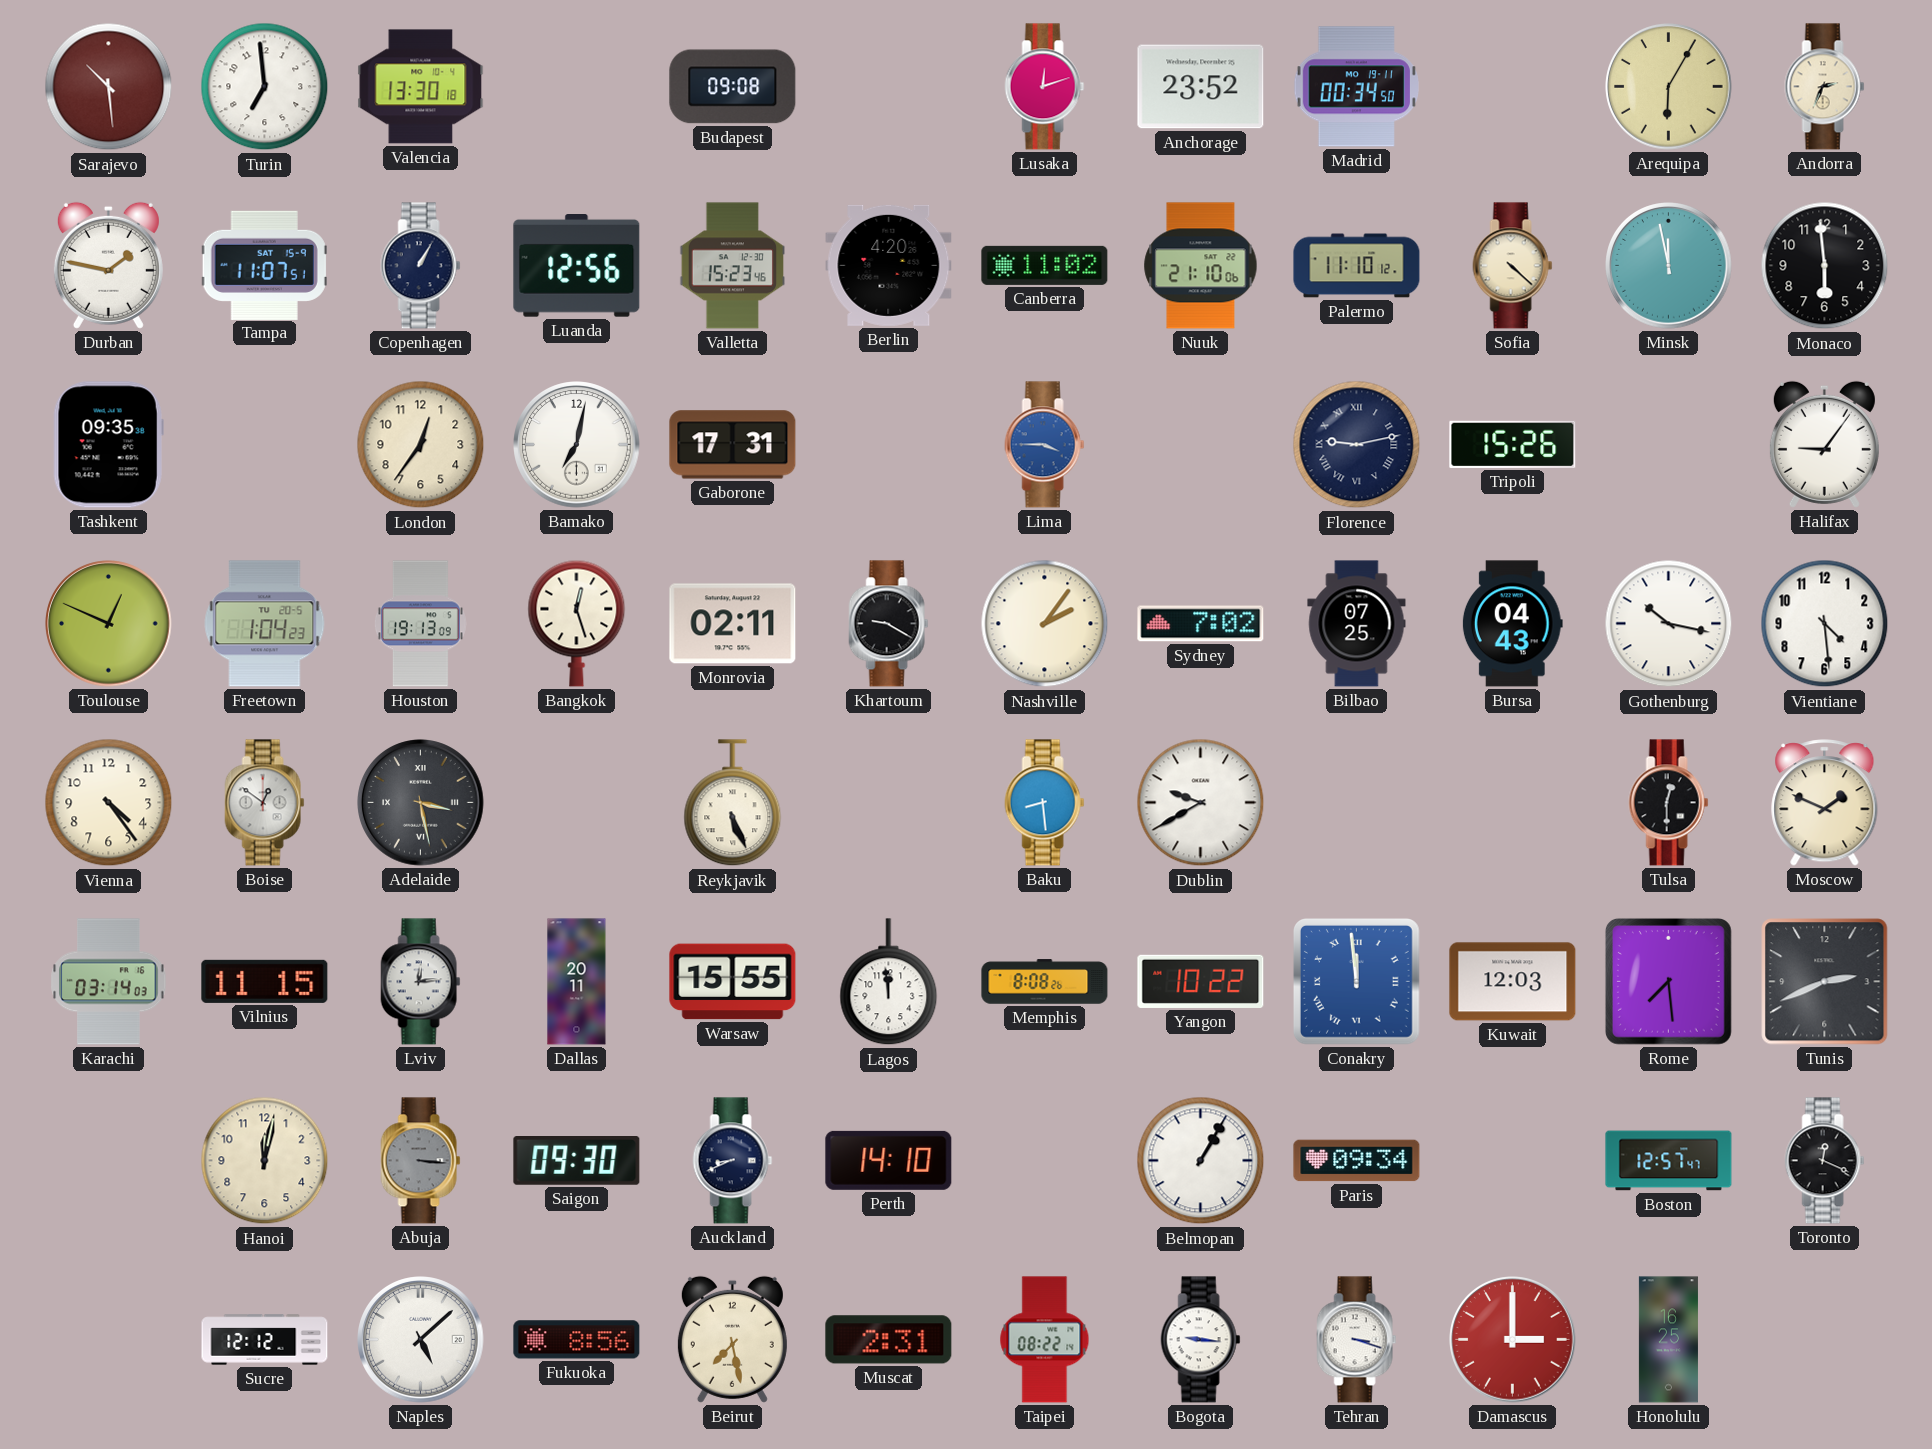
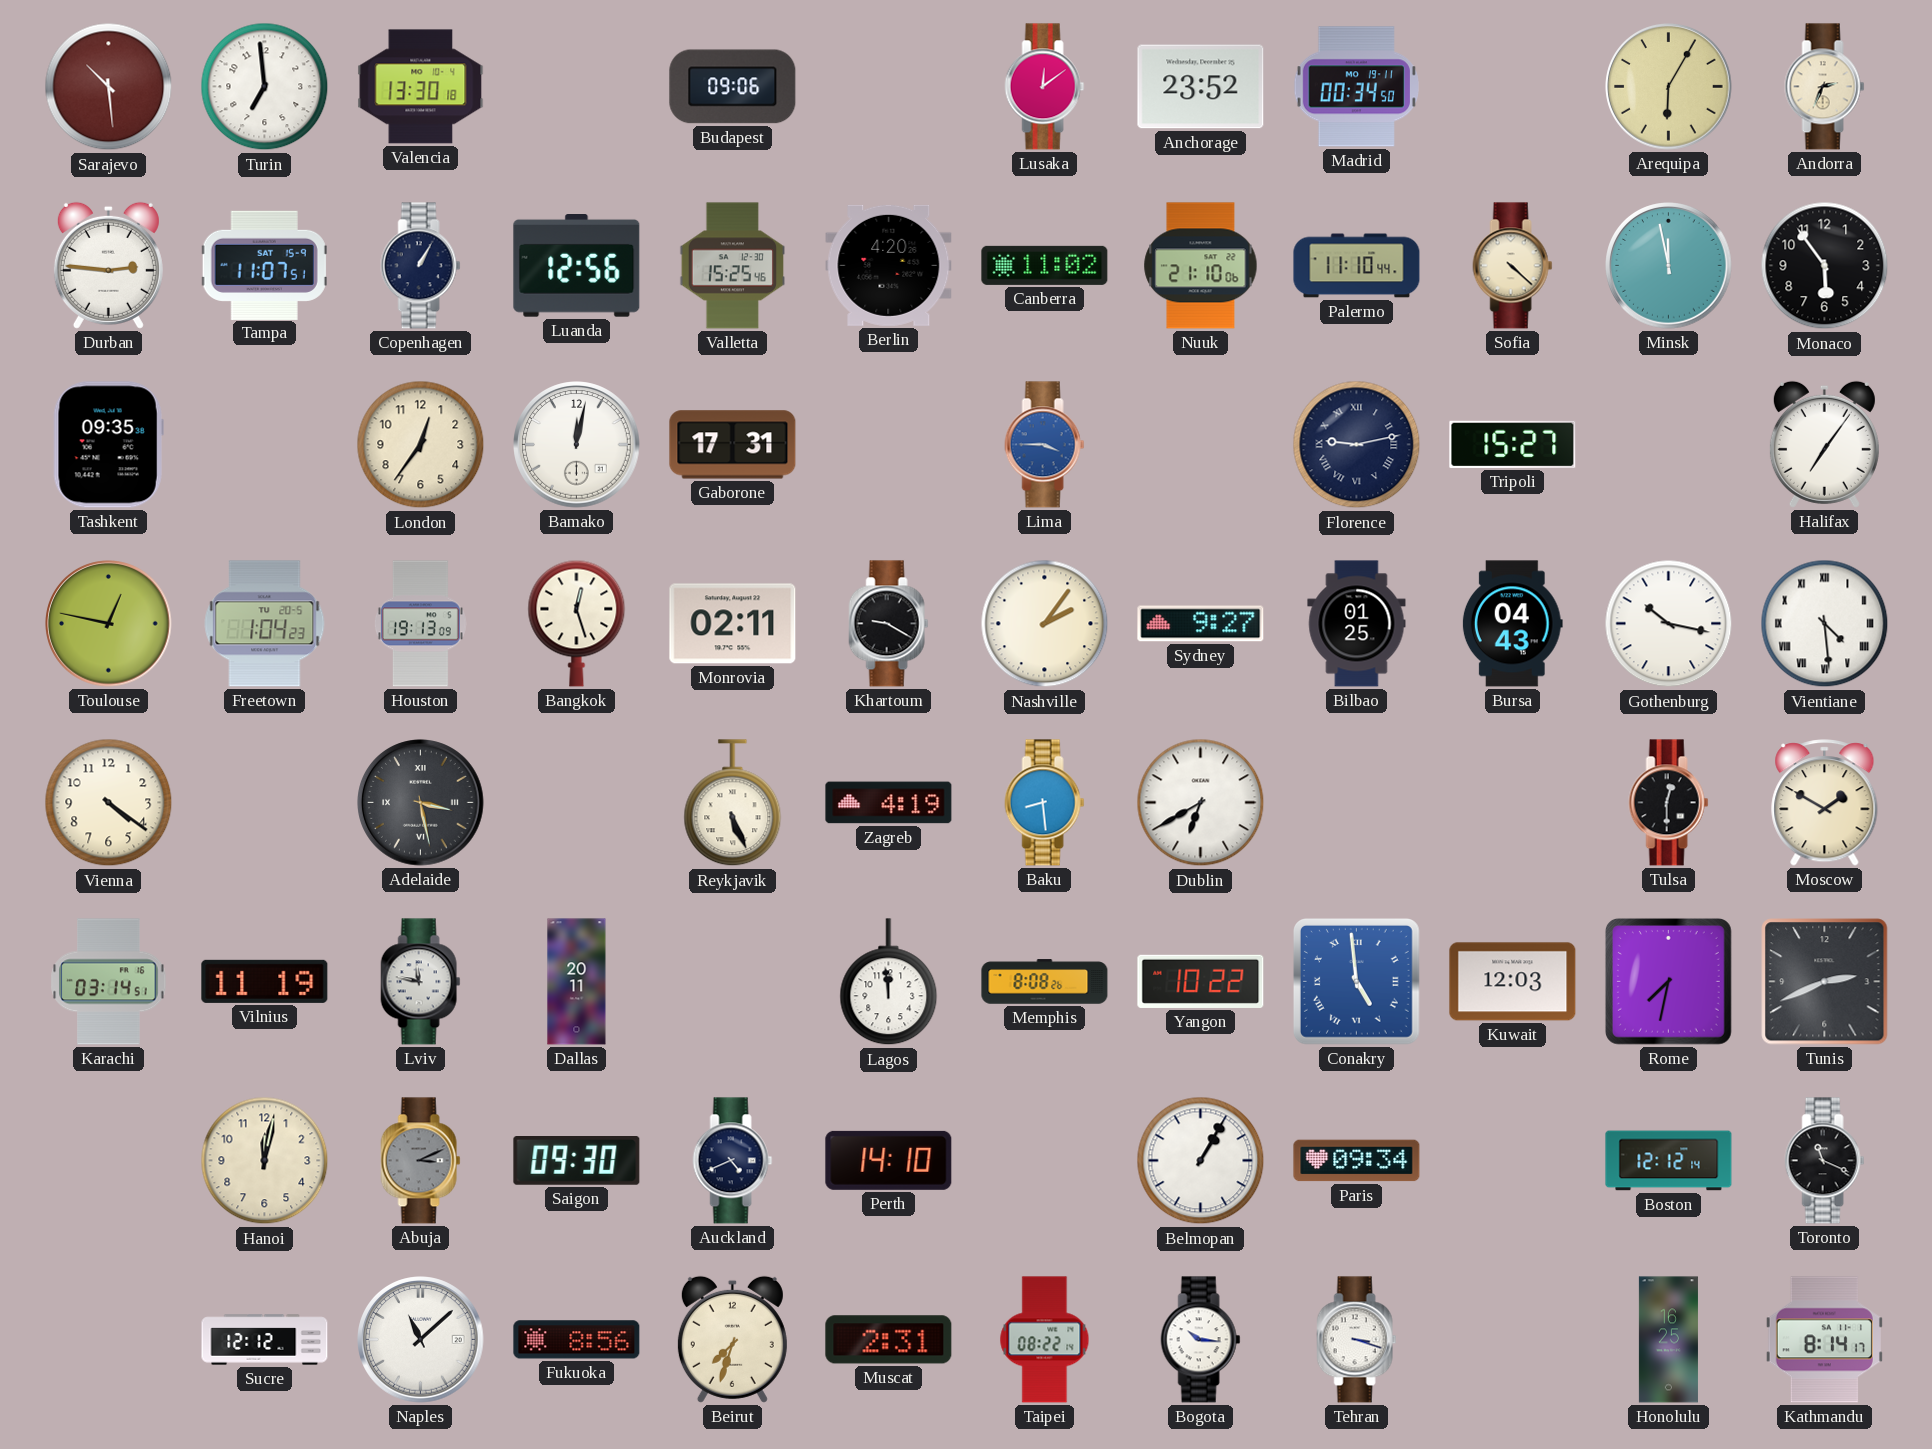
Budapest: 09:08 -> 09:06 (733, 87)
Lusaka: 12:12 -> 12:09 (1045, 87)
Durban: 1:47 -> 2:46 (108, 265)
Valletta: 15:23 -> 15:25 (732, 266)
Palermo: 11:10:12 -> 11:10:44 (1357, 266)
Monaco: 5:59 -> 5:54 (1825, 266)
Bamako: 7:02 -> 12:02 (577, 445)
Tripoli: 15:26 -> 15:27 (1513, 444)
Halifax: 9:06 -> 7:06 (1824, 444)
Toulouse: 12:49 -> 12:47 (109, 624)
Sydney: 7:02 -> 9:27 (1201, 624)
Bilbao: 07:25 -> 01:25 (1357, 624)
Vientiane numerals: Arabic -> Roman (1825, 624)
Vienna: 4:24 -> 4:21 (109, 803)
Boise: 12:51 -> none (265, 803)
Zagreb: none -> 4:19 (889, 803)
Dublin: 9:40 -> 6:40 (1201, 803)
Moscow: 1:49 -> 1:50 (1825, 803)
Karachi: 03:14:03 -> 03:14:51 (109, 982)
Vilnius: 11:15 -> 11:19 (265, 981)
Lviv: 12:14 -> 11:47 (421, 982)
Warsaw: 15:55 -> none (733, 982)
Conakry: 11:59 -> 4:59 (1356, 981)
Rome: 7:29 -> 7:32 (1668, 981)
Abuja: 3:16 -> 3:11 (421, 1161)
Auckland: 8:41 -> 4:41 (733, 1161)
Boston: 12:57 -> 12:12 (1669, 1161)
Toronto: 12:19 -> 11:19 (1825, 1161)
Naples: 5:08 -> 11:08 (421, 1340)
Beirut: 7:28 -> 7:33 (732, 1339)
Bogota: 9:16 -> 10:16 (1201, 1340)
Damascus: 3:00 -> none (1513, 1340)
Kathmandu: none -> 8:14 (1824, 1340)
